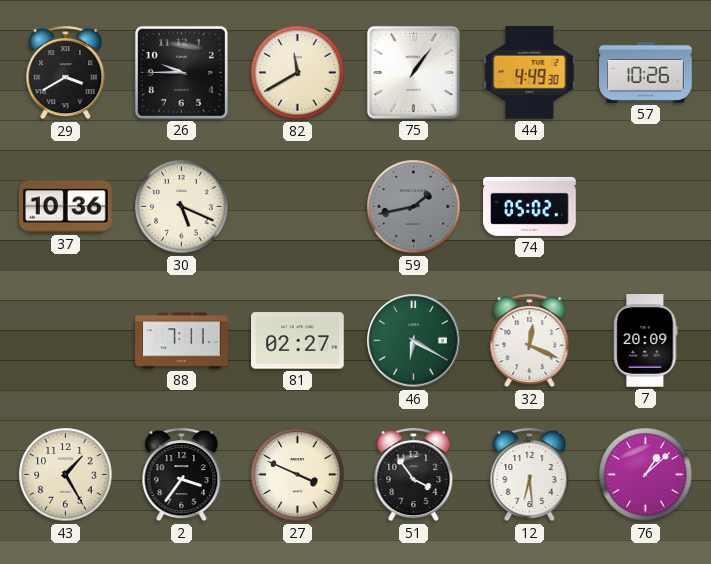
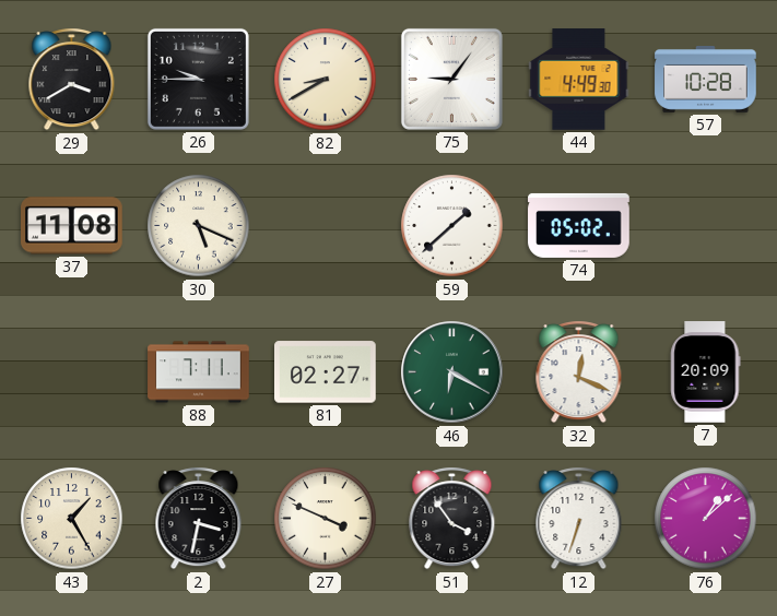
82: 11:40 -> 8:40 (326, 80)
75: 1:06 -> 9:06 (451, 79)
57: 10:26 -> 10:28 (706, 80)
37: 10:36 -> 11:08 (72, 226)
59: 1:43 -> 1:38 (452, 226)
59 dial: grey -> white (452, 226)
2: 3:36 -> 3:32 (199, 519)
12: 6:29 -> 6:33 (579, 519)
